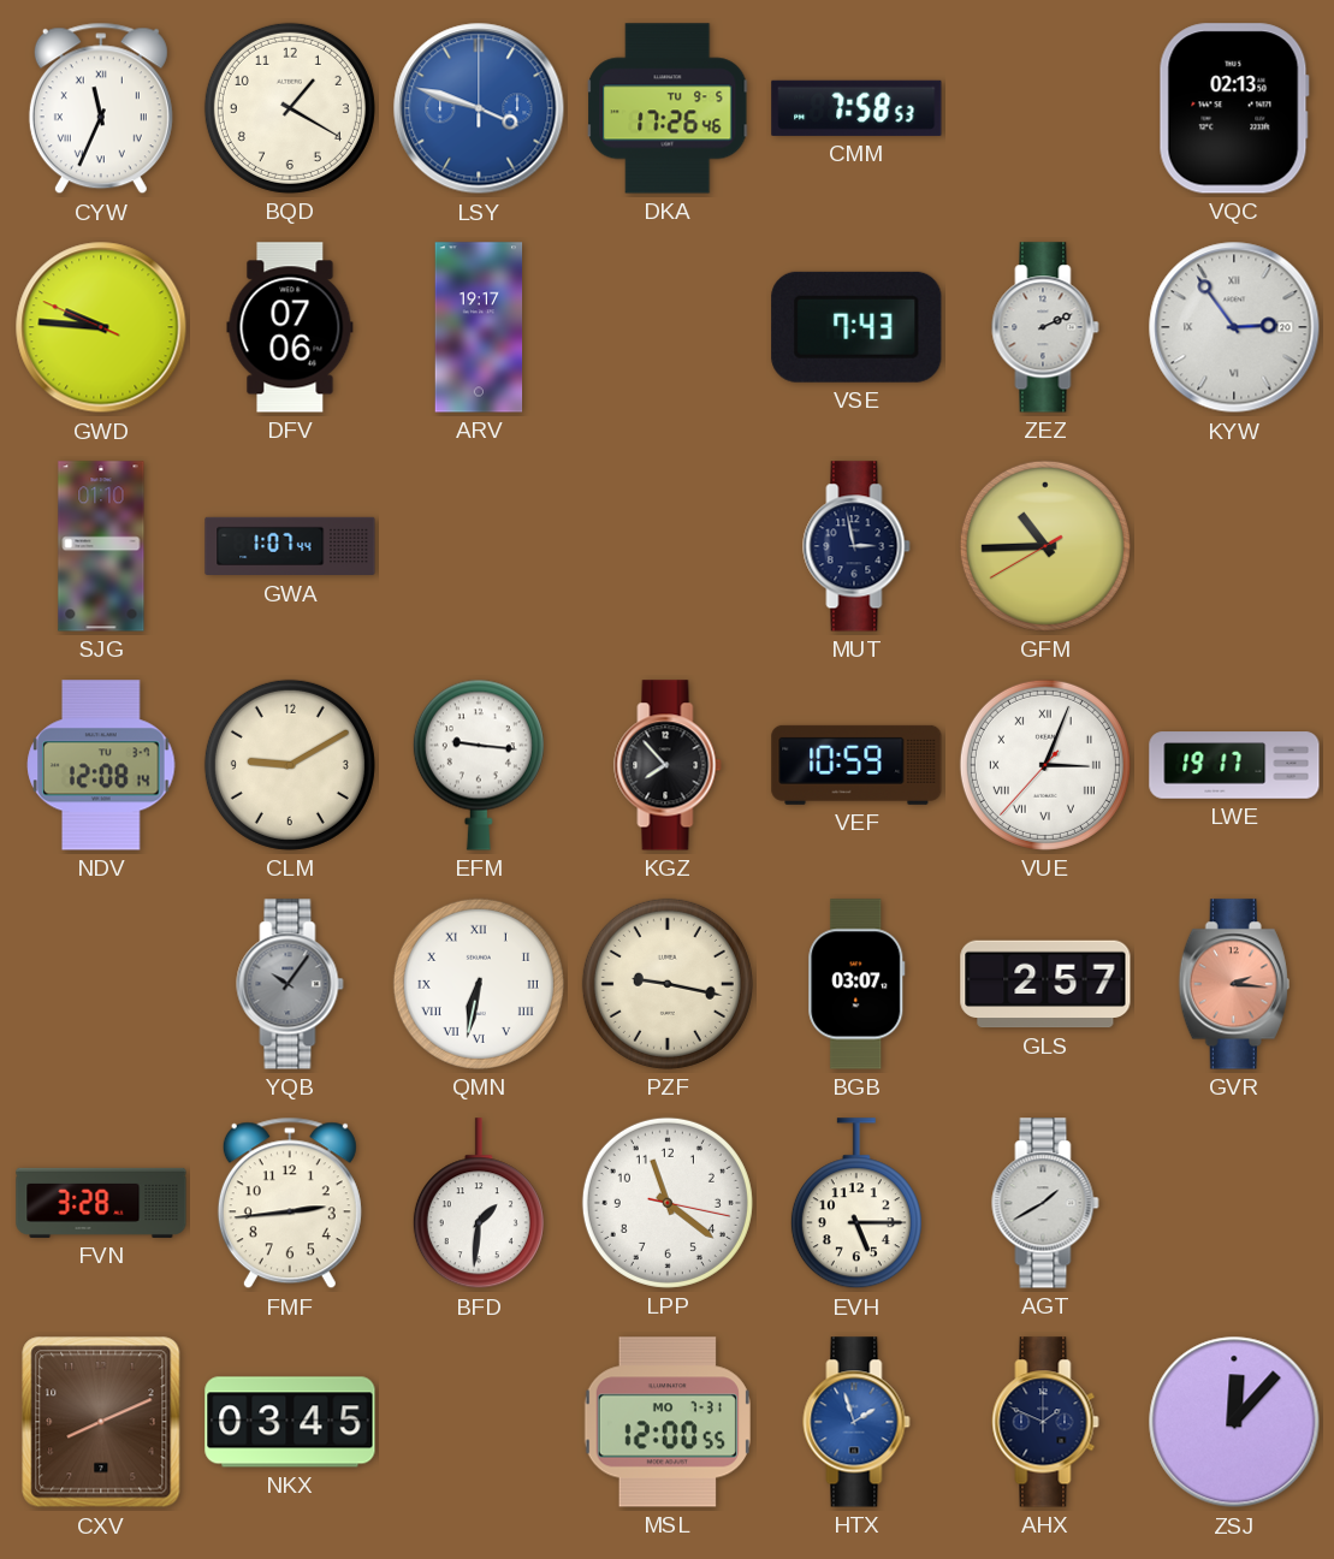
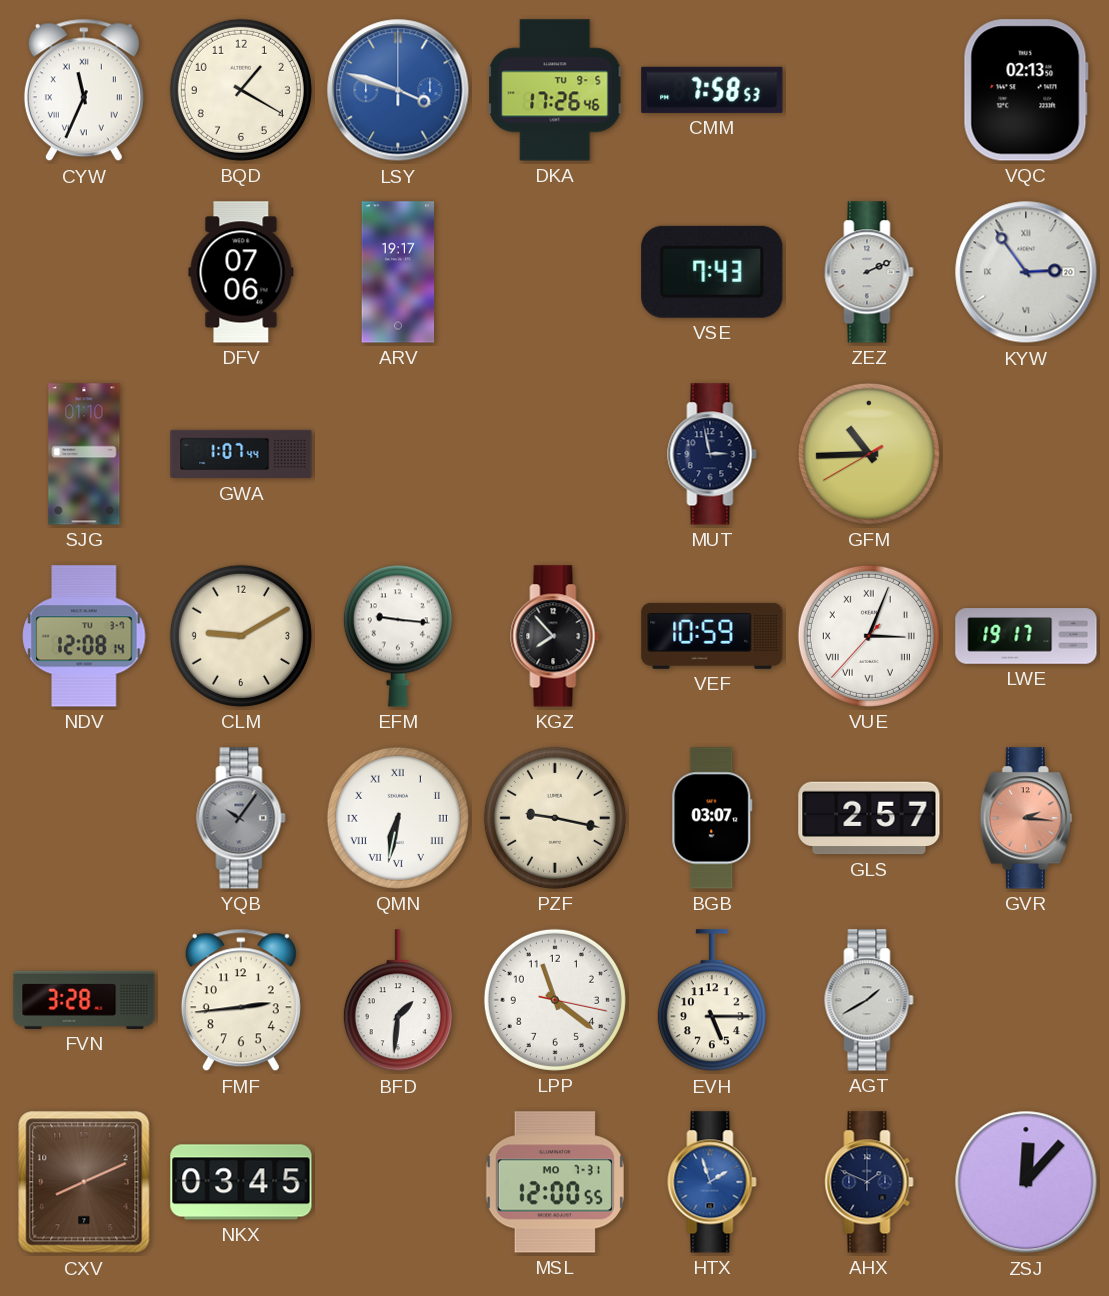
GWD: 9:45 -> none (101, 327)
